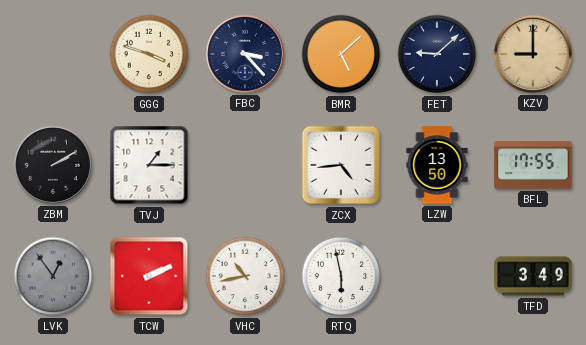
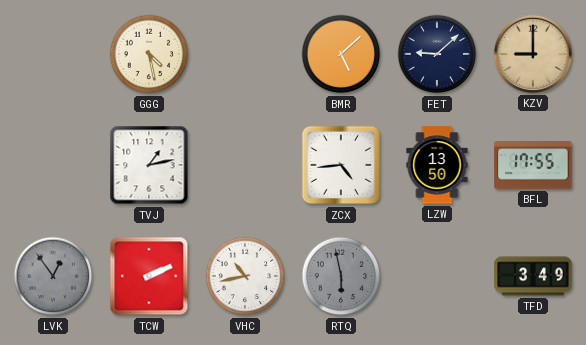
GGG: 3:48 -> 4:28 (149, 54)
FBC: 3:23 -> none (245, 54)
ZBM: 2:10 -> none (53, 165)
TVJ: 1:15 -> 1:13 (149, 165)
RTQ dial: white -> grey (341, 276)
